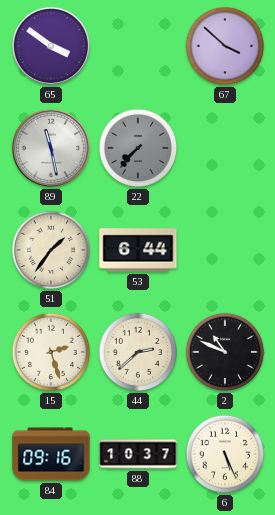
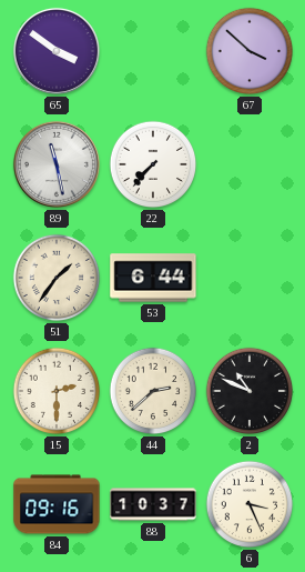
22 dial: grey -> white (153, 164)
15: 2:27 -> 2:30 (57, 391)
6: 5:26 -> 3:26 (250, 504)
